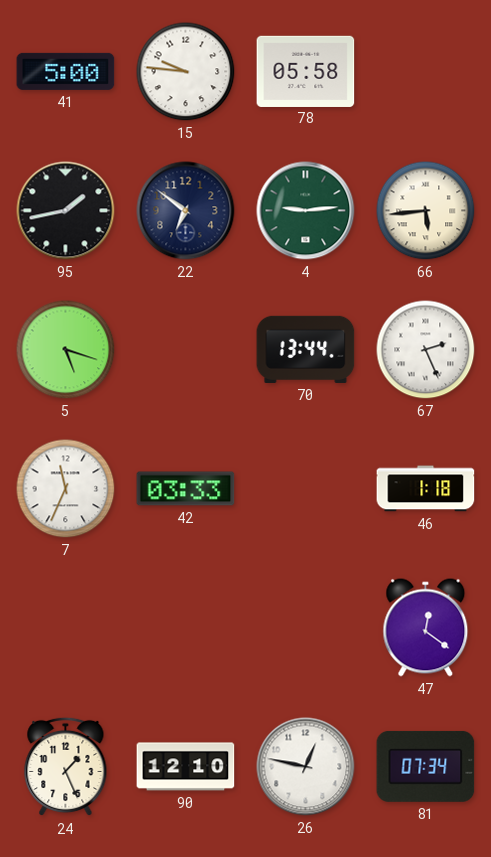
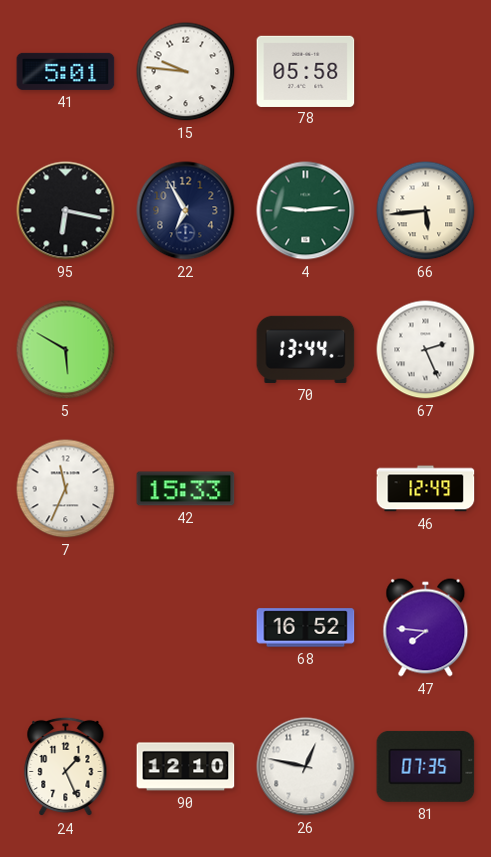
41: 5:00 -> 5:01 (66, 71)
95: 1:43 -> 6:17 (66, 211)
22: 6:51 -> 6:55 (186, 211)
5: 5:18 -> 5:50 (66, 350)
42: 03:33 -> 15:33 (186, 489)
46: 1:18 -> 12:49 (426, 489)
68: none -> 16:52 (306, 628)
47: 12:21 -> 7:46 (426, 628)
81: 07:34 -> 07:35 (426, 766)
